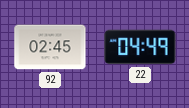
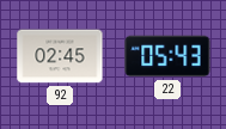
22: 04:49 -> 05:43 (167, 56)
